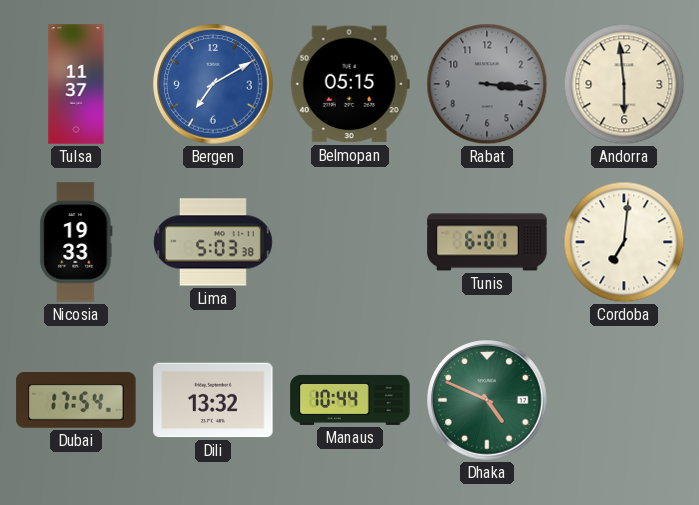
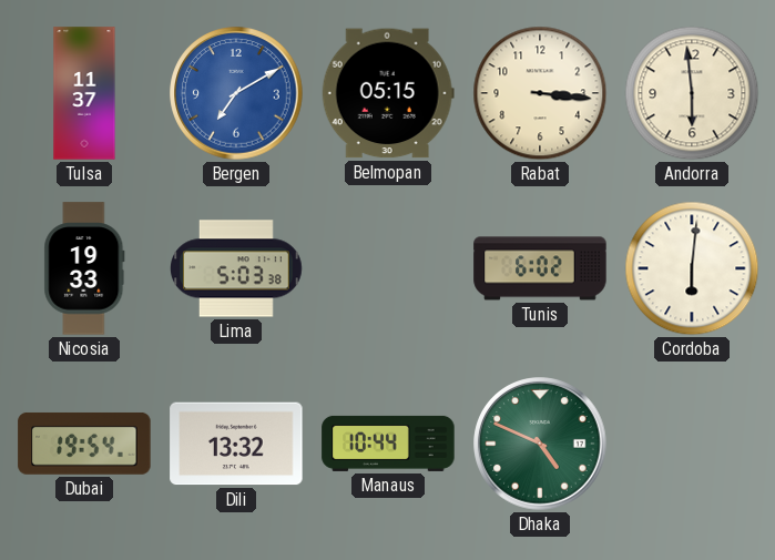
Rabat dial: grey -> cream (540, 93)
Tunis: 6:01 -> 6:02 (540, 268)
Cordoba: 7:01 -> 6:01 (692, 268)
Dubai: 17:54 -> 19:54 (84, 444)
